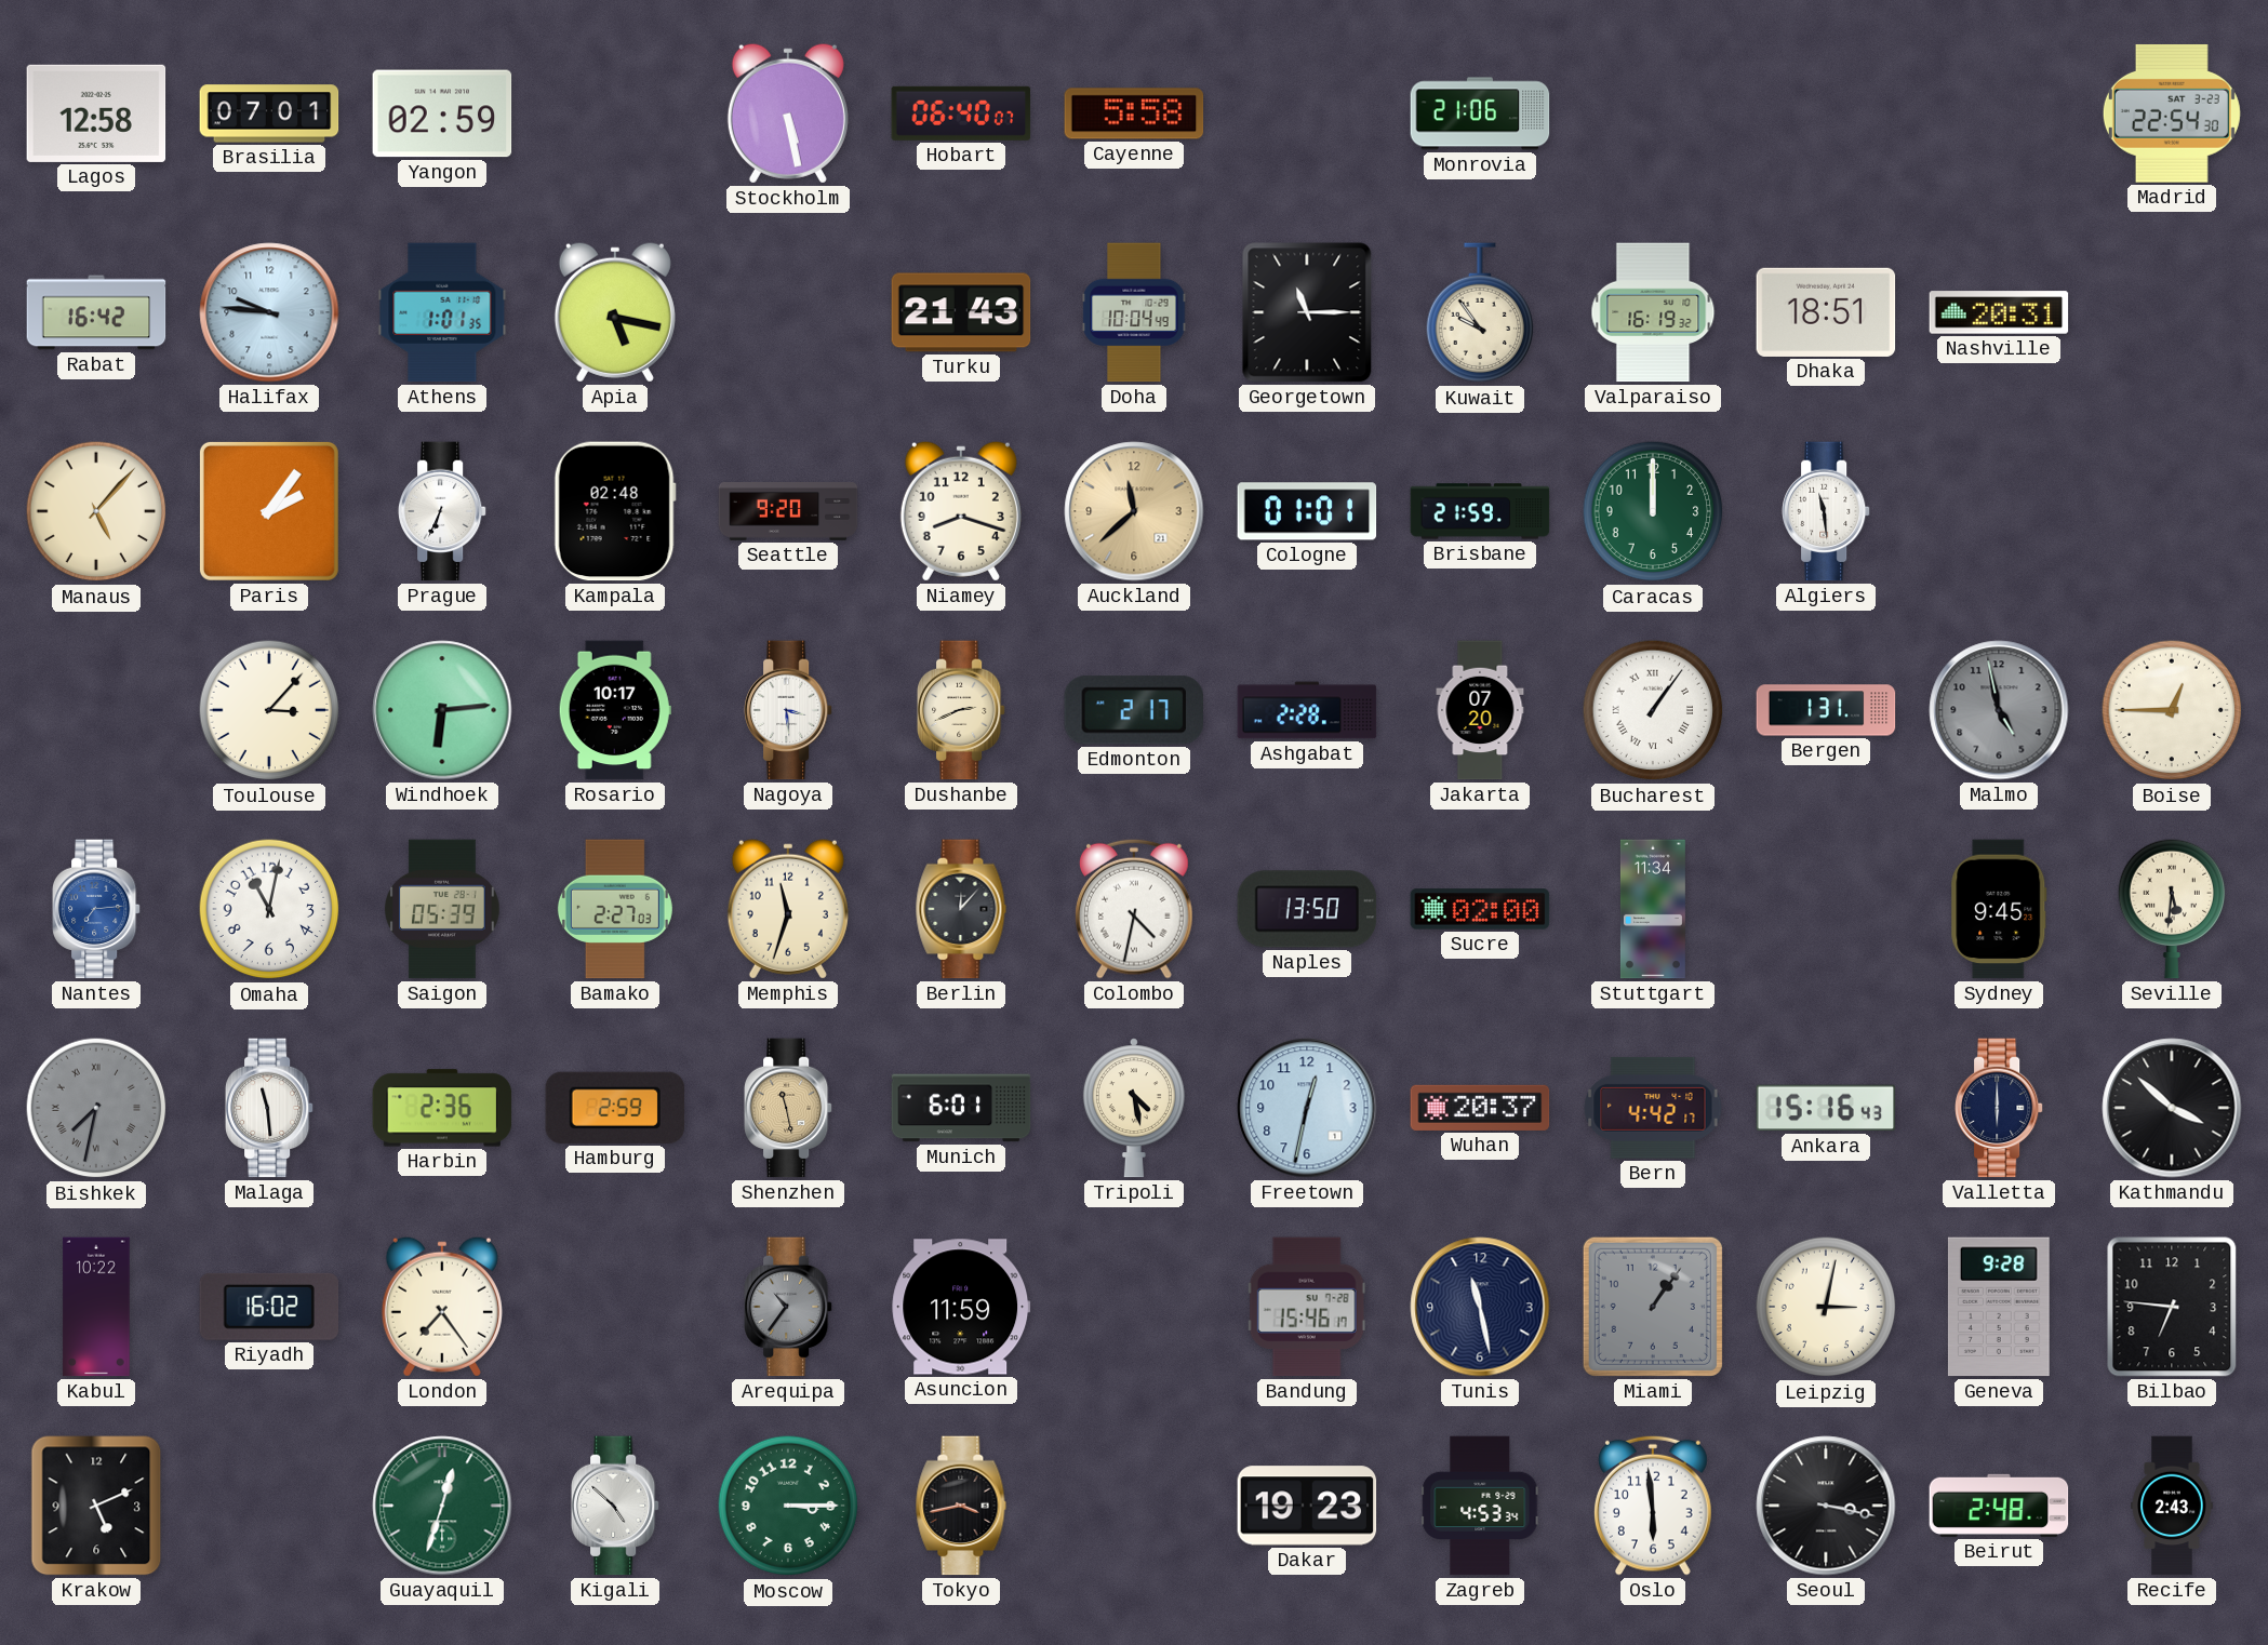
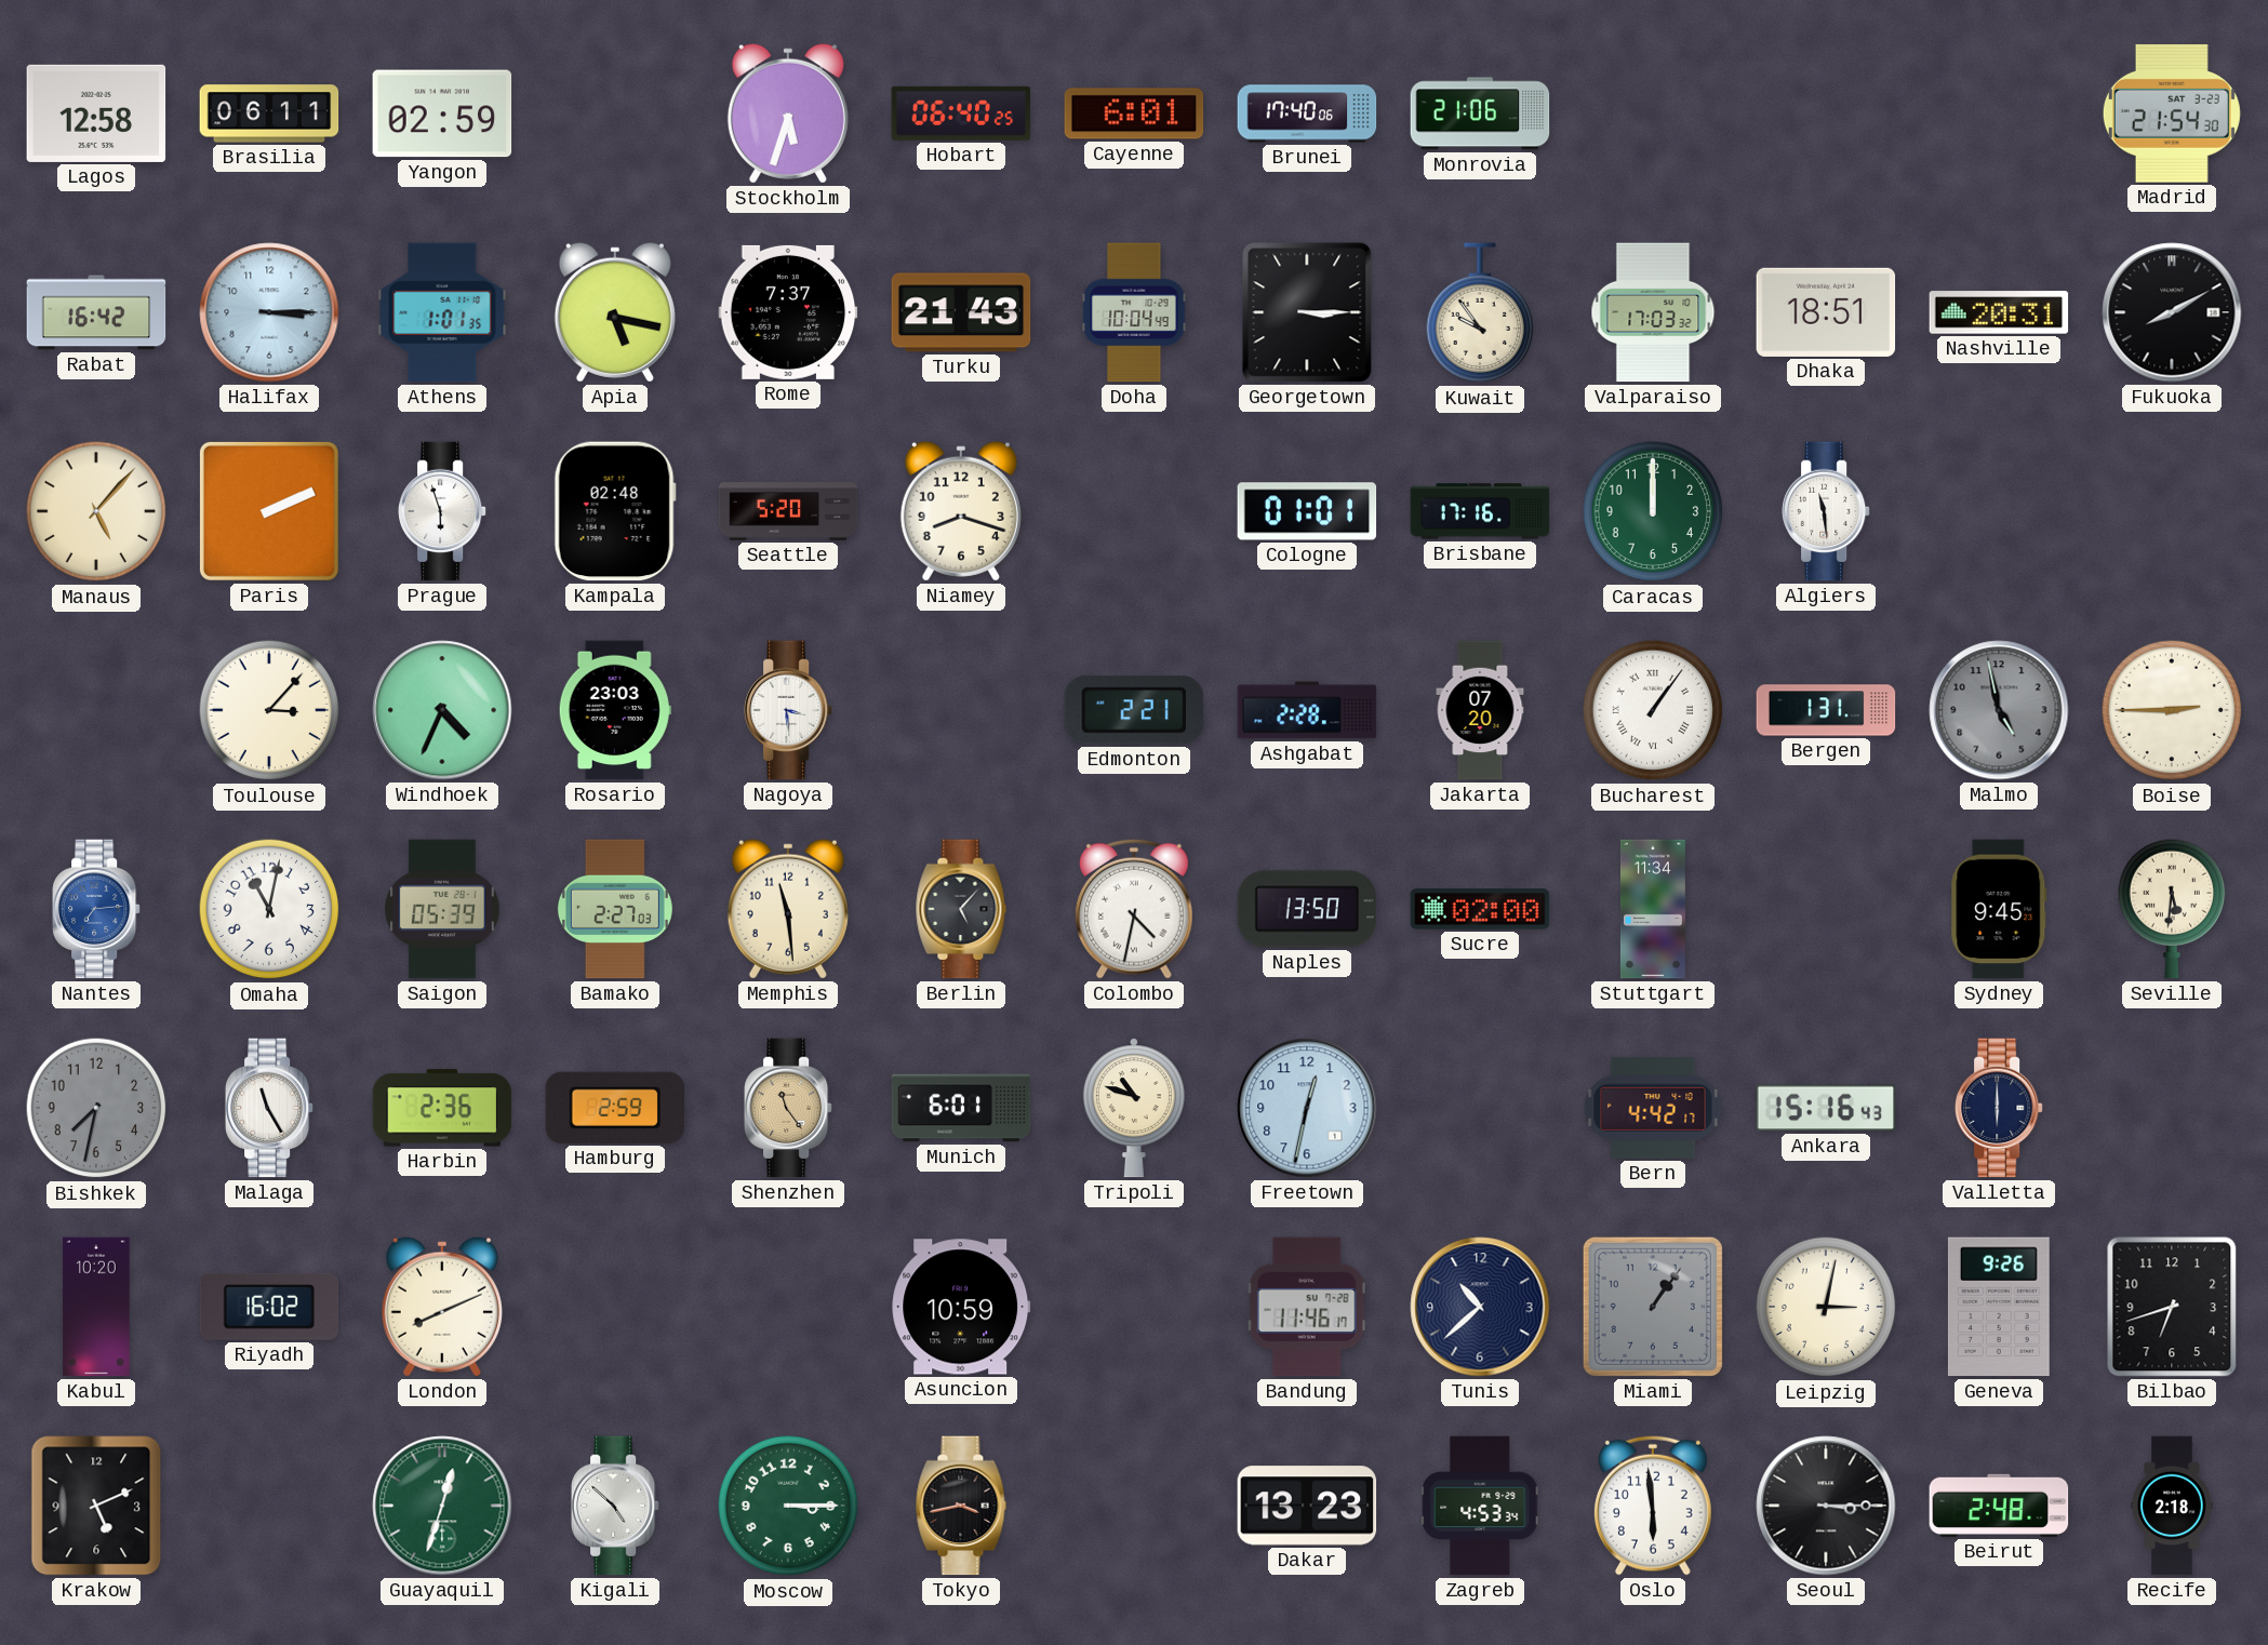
Brasilia: 07:01 -> 06:11 (269, 113)
Stockholm: 5:28 -> 5:33 (788, 113)
Hobart: 06:40:07 -> 06:40:25 (961, 113)
Cayenne: 5:58 -> 6:01 (1134, 113)
Brunei: none -> 17:40 (1307, 113)
Madrid: 22:54 -> 21:54 (2172, 113)
Halifax: 9:46 -> 3:15 (269, 312)
Rome: none -> 7:37 (788, 312)
Georgetown: 11:15 -> 3:15 (1307, 312)
Valparaiso: 16:19 -> 17:03 (1653, 312)
Fukuoka: none -> 8:10 (2172, 312)
Paris: 2:06 -> 2:11 (269, 511)
Prague: 6:34 -> 5:57 (442, 511)
Seattle: 9:20 -> 5:20 (788, 512)
Auckland: 11:38 -> none (1134, 511)
Brisbane: 21:59 -> 17:16 (1480, 511)
Windhoek: 6:14 -> 4:34 (442, 710)
Rosario: 10:17 -> 23:03 (615, 710)
Dushanbe: 2:41 -> none (961, 710)
Edmonton: 2:17 -> 2:21 (1133, 710)
Boise: 12:45 -> 2:45 (2172, 710)
Memphis: 11:33 -> 11:29 (788, 909)
Berlin: 12:07 -> 5:07 (961, 909)
Bishkek numerals: Roman -> Arabic (96, 1108)
Malaga: 11:29 -> 11:25 (269, 1108)
Shenzhen: 11:28 -> 11:24 (788, 1108)
Tripoli: 4:28 -> 10:48 (1134, 1108)
Wuhan: 20:37 -> none (1480, 1108)
Kathmandu: 3:52 -> none (2172, 1108)
Kabul: 10:22 -> 10:20 (96, 1307)
London: 7:24 -> 8:11 (442, 1307)
Arequipa: 10:36 -> none (788, 1307)
Asuncion: 11:59 -> 10:59 (961, 1307)
Bandung: 15:46 -> 11:46 (1307, 1307)
Tunis: 11:28 -> 10:38 (1480, 1307)
Geneva: 9:28 -> 9:26 (1999, 1307)
Bilbao: 6:46 -> 6:42 (2172, 1307)
Dakar: 19:23 -> 13:23 (1307, 1506)
Seoul: 3:17 -> 3:15 (1826, 1506)
Recife: 2:43 -> 2:18 (2172, 1506)
